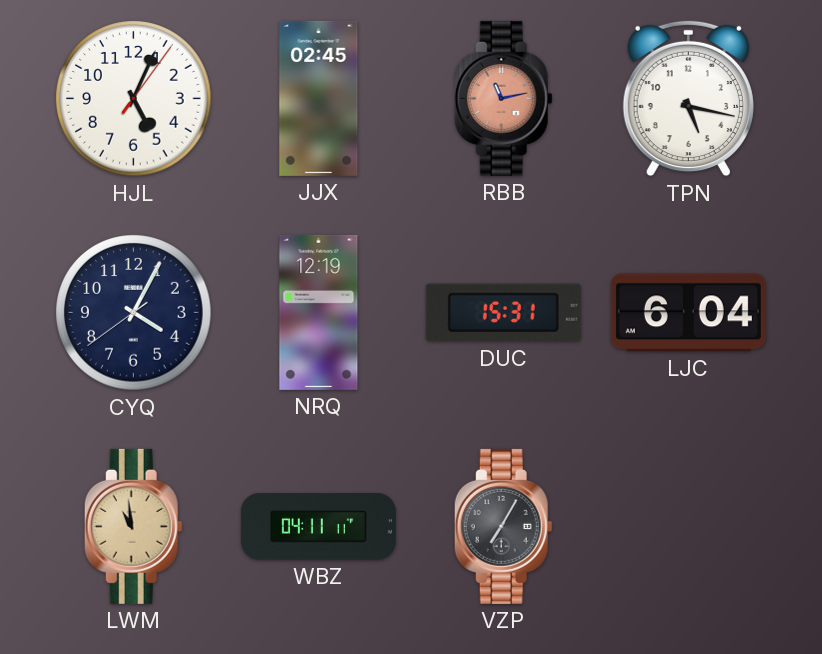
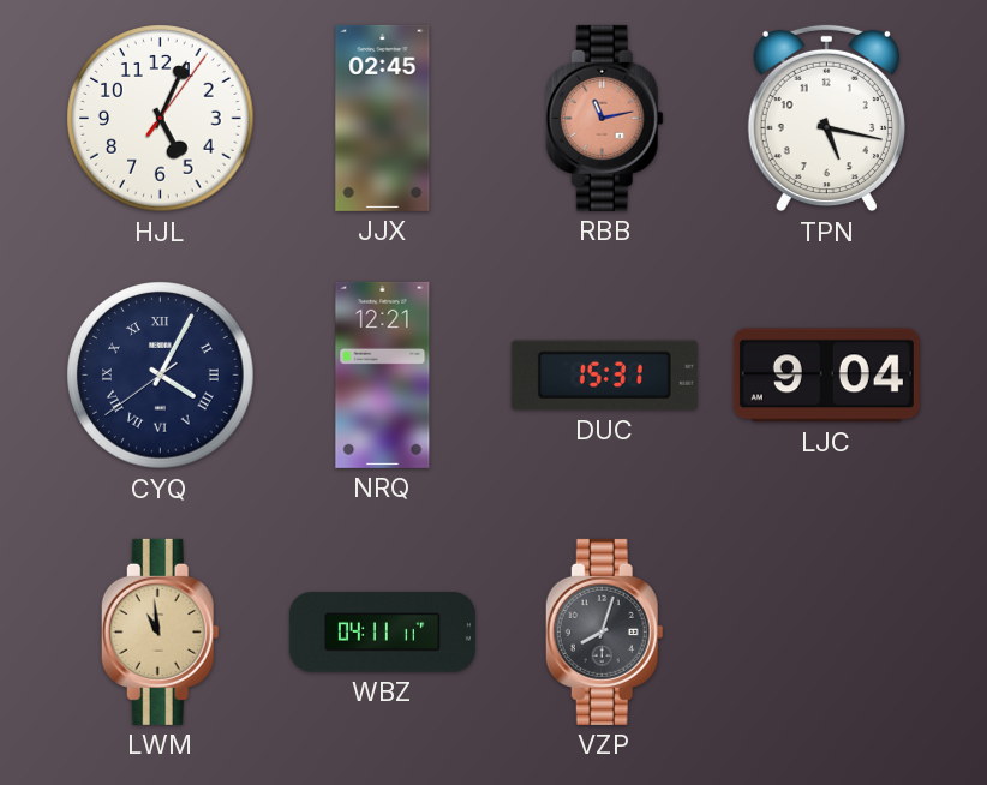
CYQ numerals: Arabic -> Roman (161, 376)
NRQ: 12:19 -> 12:21 (383, 374)
LJC: 6:04 -> 9:04 (826, 376)
VZP: 7:05 -> 8:03 (604, 631)
